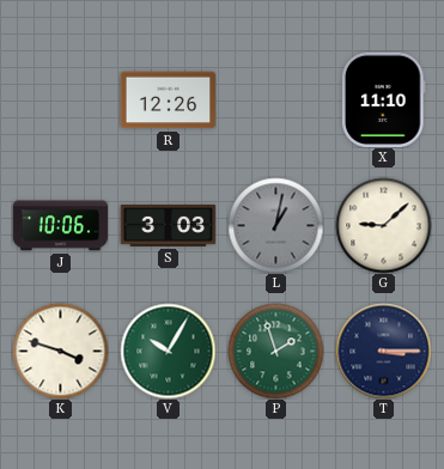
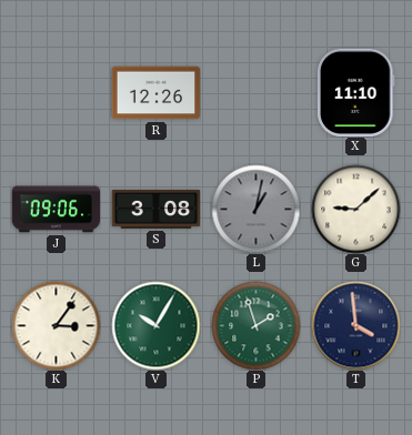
J: 10:06 -> 09:06 (56, 210)
S: 3:03 -> 3:08 (155, 209)
K: 3:48 -> 3:06 (56, 325)
T: 3:15 -> 3:59 (355, 325)
